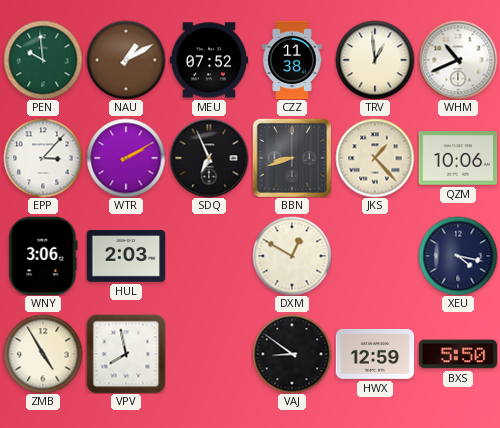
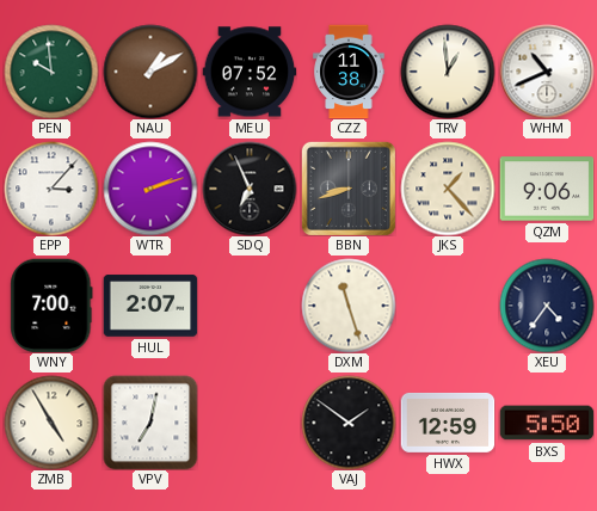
WTR: 2:10 -> 2:12 (150, 189)
QZM: 10:06 -> 9:06 (547, 189)
WNY: 3:06 -> 7:00 (51, 306)
HUL: 2:03 -> 2:07 (150, 306)
DXM: 12:50 -> 11:27 (349, 306)
XEU: 4:17 -> 4:36 (547, 306)
VPV: 7:58 -> 7:02 (150, 423)
VAJ: 8:51 -> 1:51 (349, 423)
